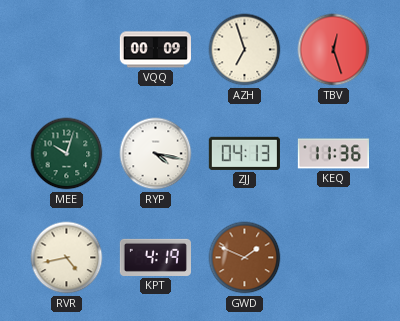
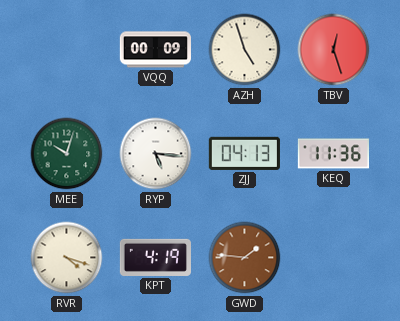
AZH: 6:57 -> 4:57 (245, 50)
RYP: 4:17 -> 5:16 (156, 154)
RVR: 4:43 -> 4:18 (67, 258)
GWD: 1:49 -> 1:46 (245, 258)
